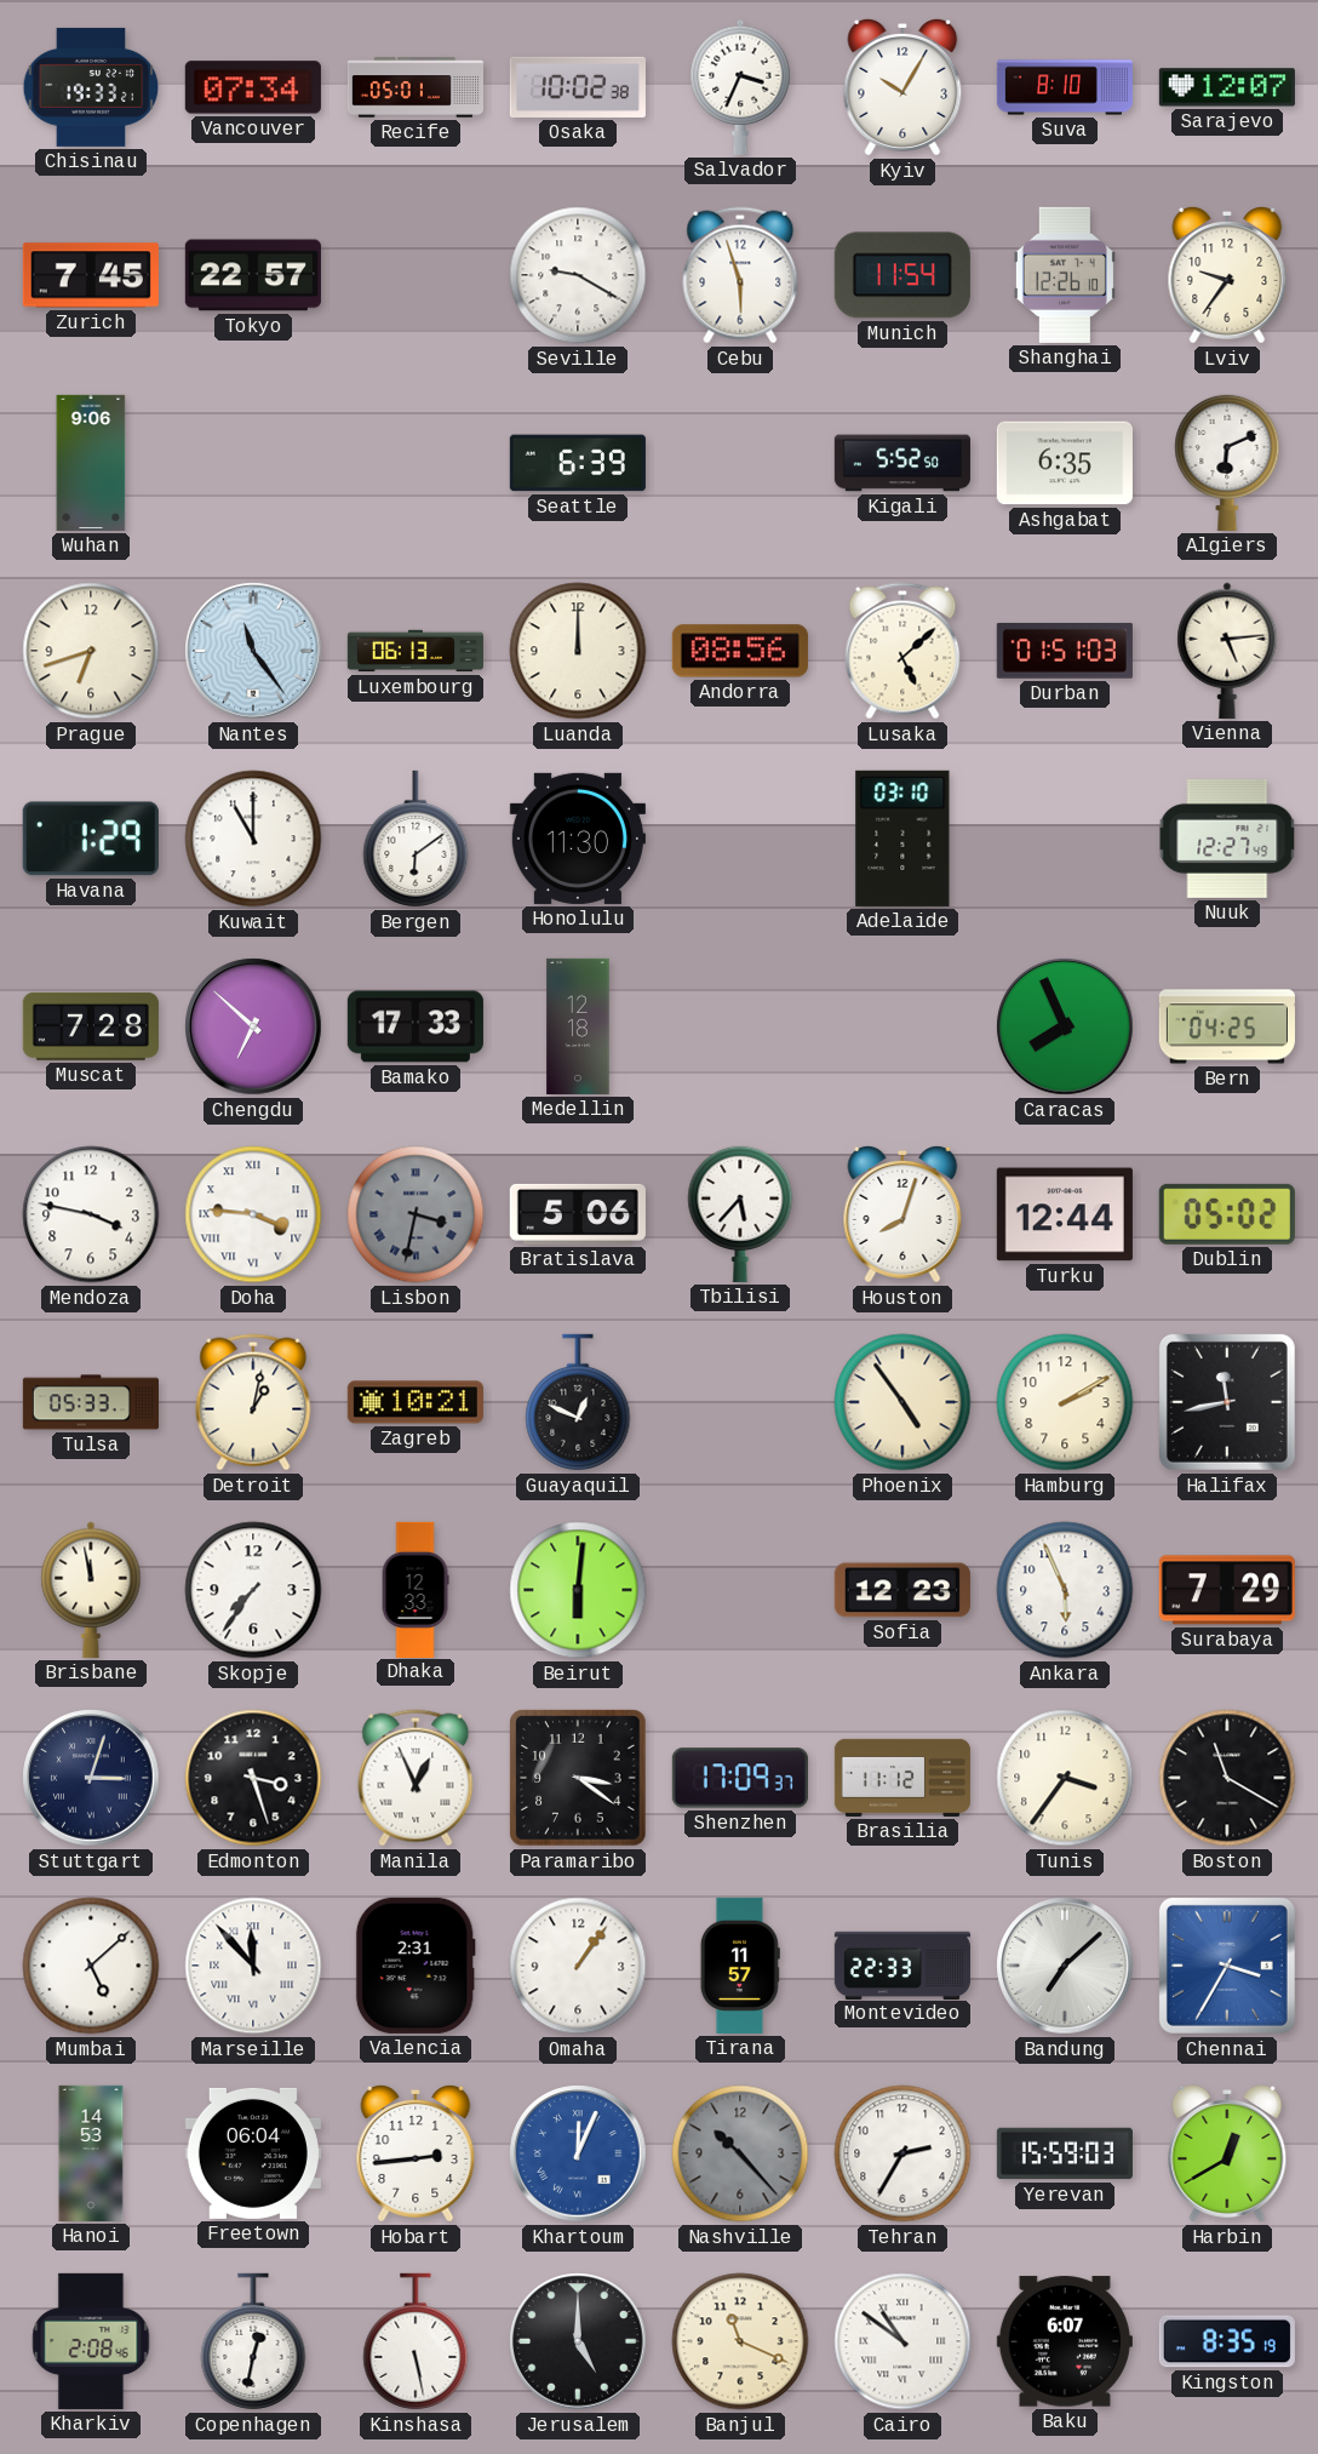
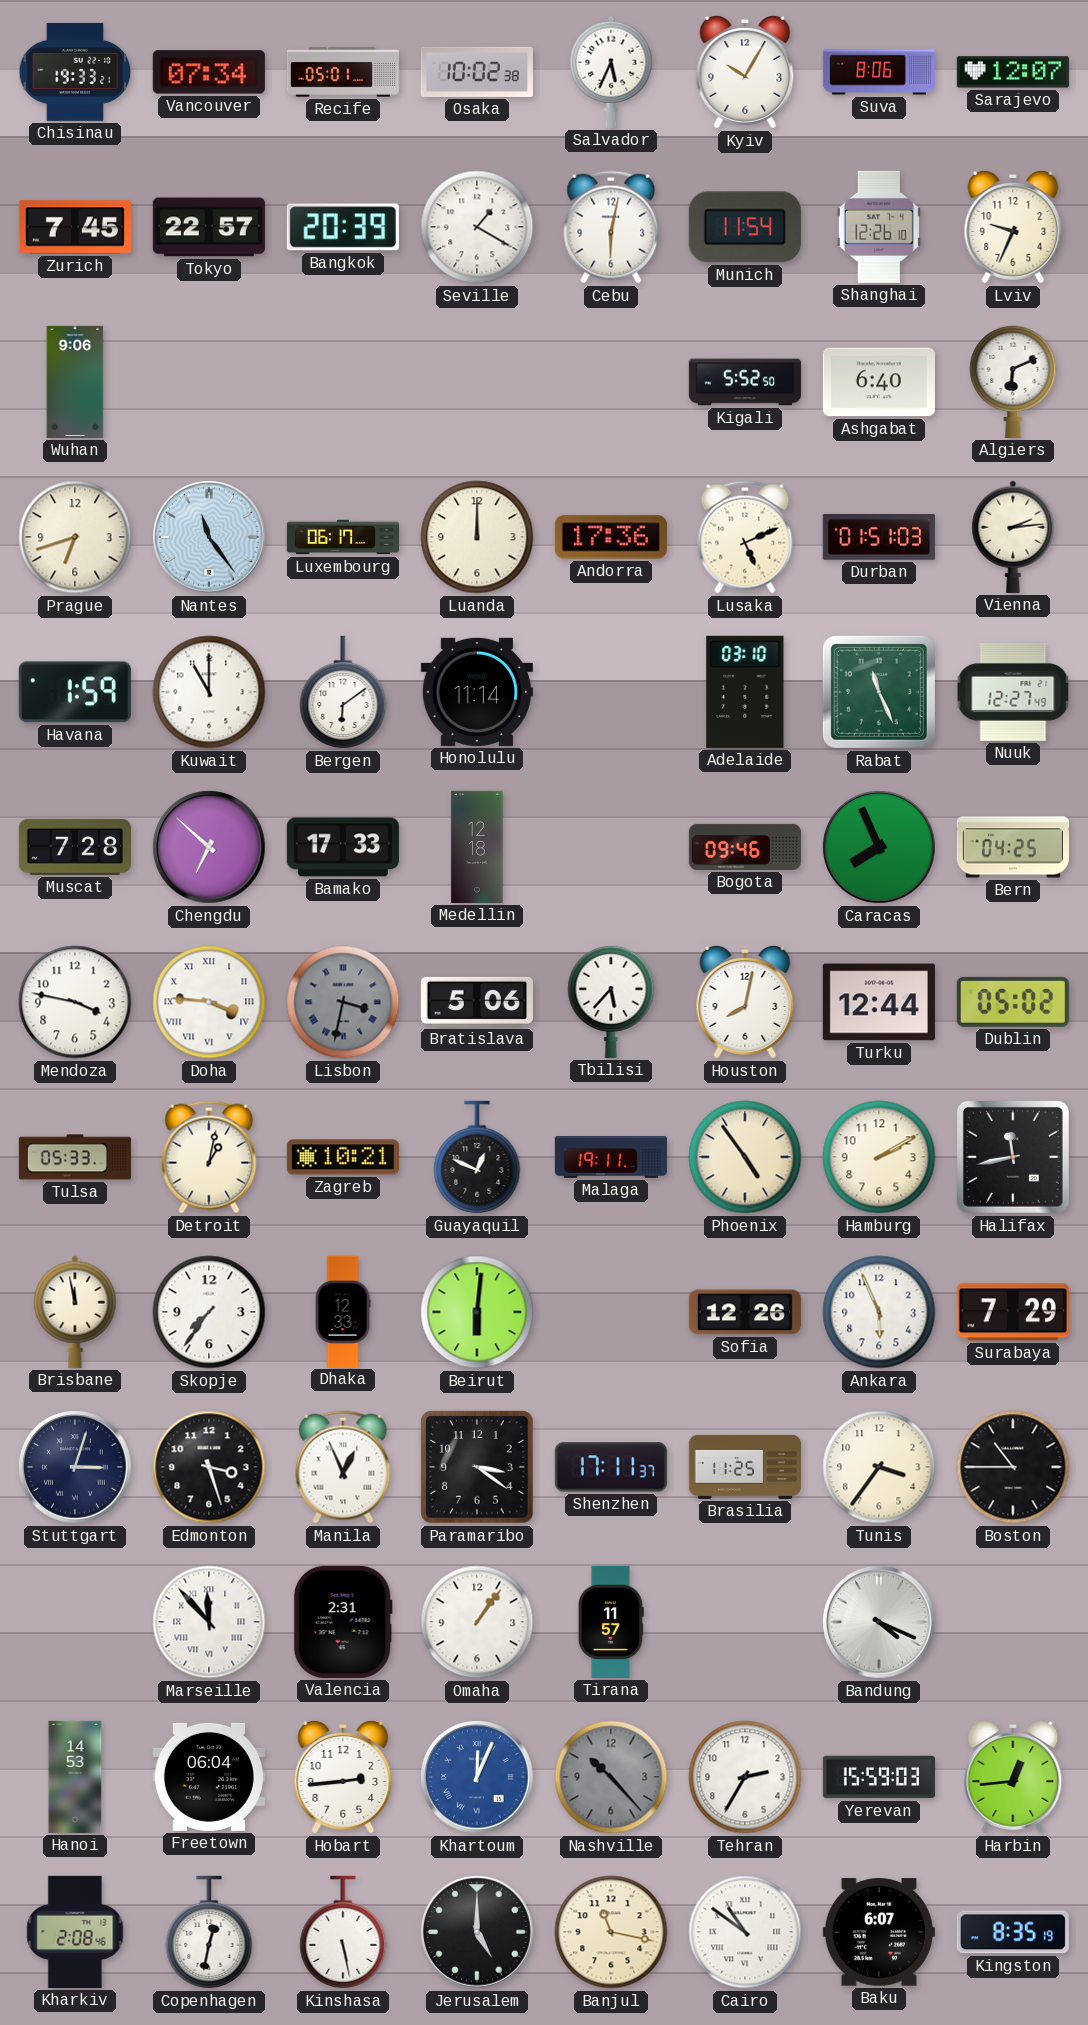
Salvador: 3:34 -> 5:34 (611, 72)
Suva: 8:10 -> 8:06 (879, 72)
Bangkok: none -> 20:39 (343, 227)
Seville: 9:20 -> 1:20 (477, 227)
Cebu: 5:57 -> 6:02 (611, 227)
Lviv: 9:36 -> 9:34 (1013, 227)
Seattle: 6:39 -> none (578, 463)
Ashgabat: 6:35 -> 6:40 (879, 382)
Luxembourg: 06:13 -> 06:17 (343, 537)
Andorra: 08:56 -> 17:36 (611, 537)
Lusaka: 5:08 -> 5:11 (745, 537)
Vienna: 5:14 -> 2:14 (1013, 537)
Havana: 1:29 -> 1:59 (75, 692)
Honolulu: 11:30 -> 11:14 (477, 692)
Rabat: none -> 11:26 (879, 692)
Bogota: none -> 09:46 (745, 847)
Houston: 8:03 -> 8:02 (745, 1002)
Malaga: none -> 19:11 (611, 1158)
Sofia: 12:23 -> 12:26 (745, 1312)
Shenzhen: 17:09 -> 17:11 (611, 1467)
Brasilia: 11:12 -> 11:25 (745, 1467)
Boston: 11:20 -> 10:45 (1013, 1467)
Mumbai: 5:08 -> none (91, 1966)
Montevideo: 22:33 -> none (902, 1964)
Bandung: 7:08 -> 4:19 (879, 1622)
Chennai: 3:35 -> none (1227, 1966)
Harbin: 12:40 -> 12:44 (1013, 1777)
Banjul: 11:19 -> 11:17 (611, 1932)
